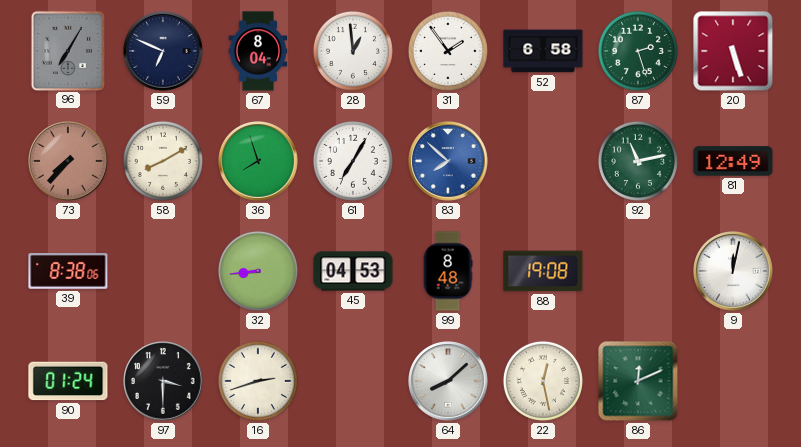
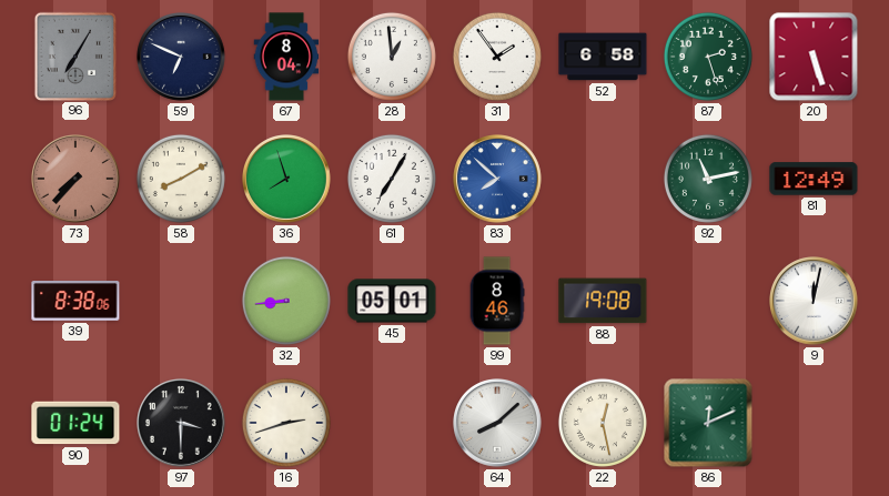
45: 04:53 -> 05:01 (392, 301)
99: 8:48 -> 8:46 (497, 301)
